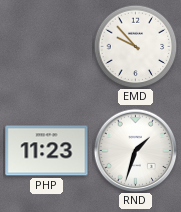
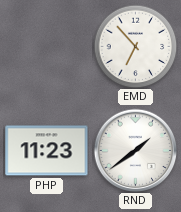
EMD: 9:53 -> 6:53 (135, 46)
RND: 1:33 -> 1:39 (135, 150)
